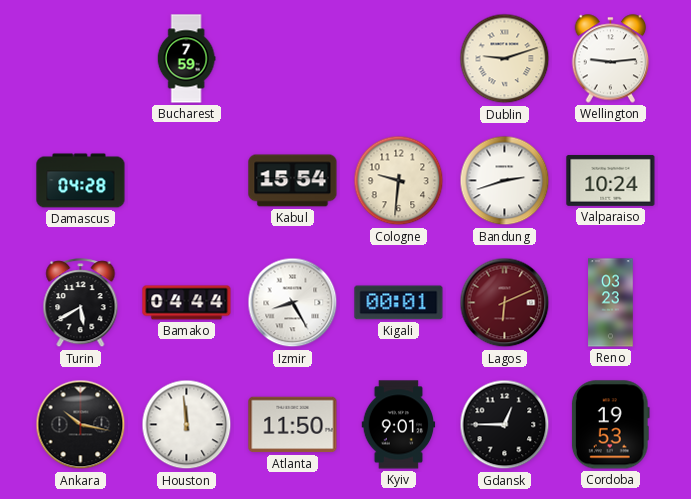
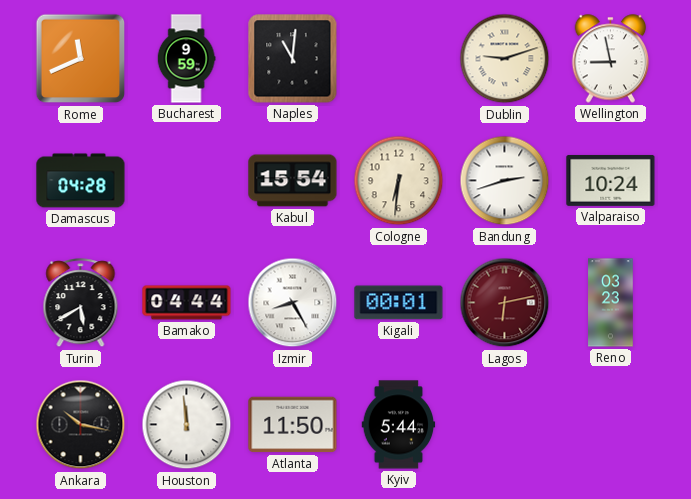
Rome: none -> 11:41 (81, 59)
Bucharest: 7:59 -> 9:59 (186, 59)
Naples: none -> 11:01 (293, 59)
Wellington: 9:14 -> 8:58 (611, 59)
Cologne: 9:31 -> 6:31 (399, 181)
Lagos: 6:11 -> 6:13 (505, 303)
Kyiv: 9:01 -> 5:44 (399, 425)
Gdansk: 12:45 -> none (505, 425)
Cordoba: 19:53 -> none (610, 425)
